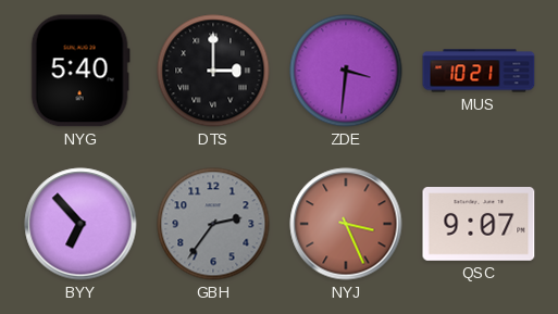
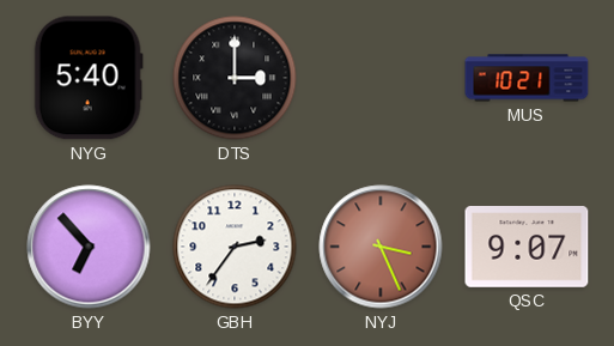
ZDE: 3:31 -> none (346, 71)
GBH dial: grey -> white (235, 247)
